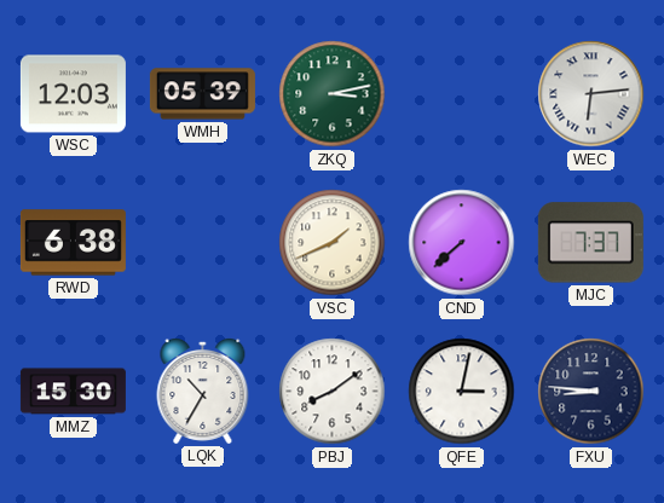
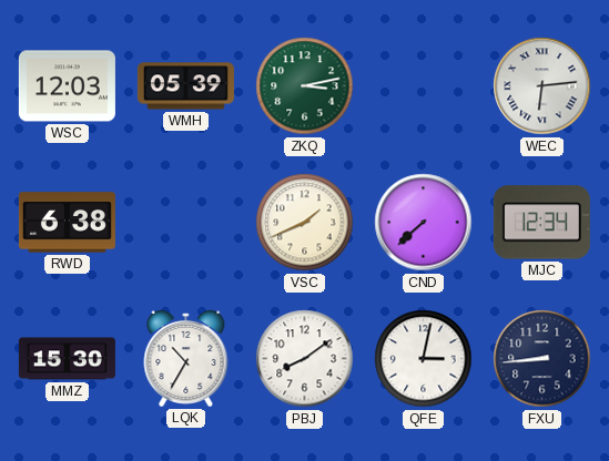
MJC: 7:37 -> 12:34 (541, 223)
FXU: 8:46 -> 8:44 (542, 359)
